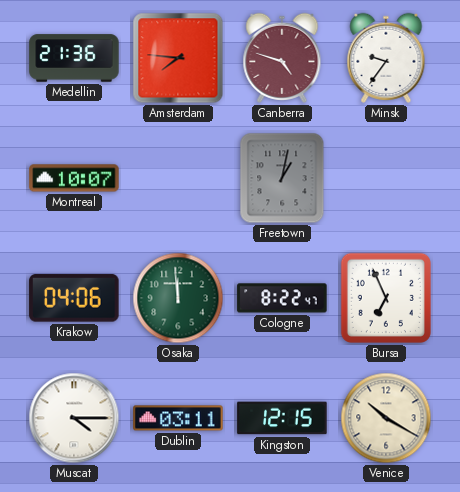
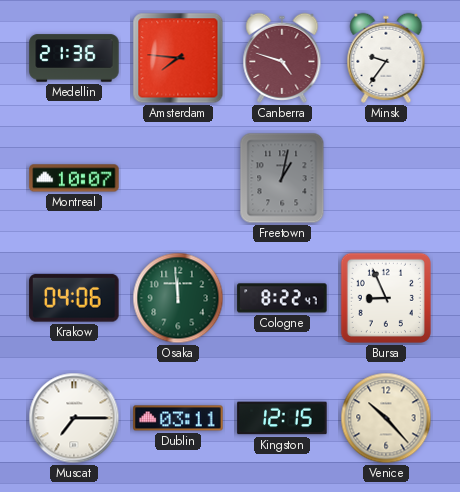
Bursa: 6:56 -> 8:56 (386, 298)
Muscat: 4:15 -> 7:15 (74, 418)
Venice: 10:20 -> 10:23 (386, 418)
